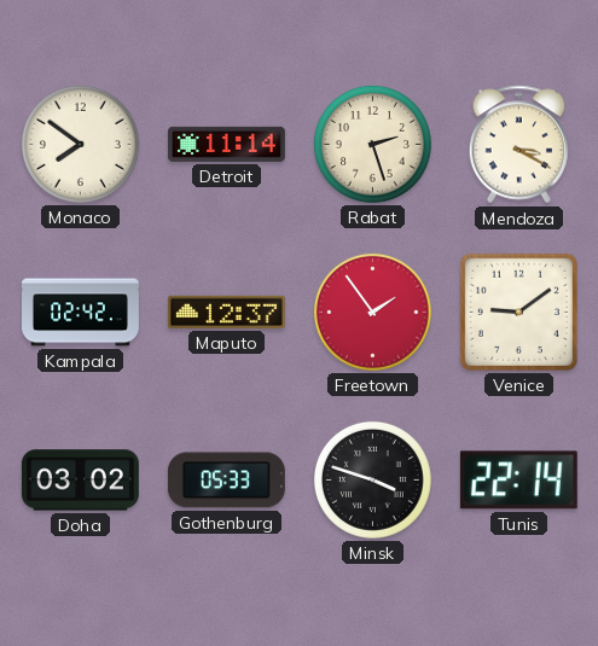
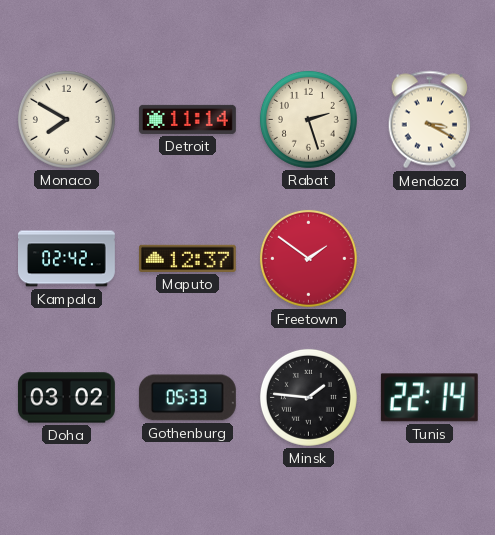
Monaco: 7:51 -> 7:50 (66, 119)
Freetown: 1:54 -> 1:51 (308, 258)
Venice: 9:09 -> none (518, 312)
Minsk: 3:48 -> 1:46 (308, 397)
